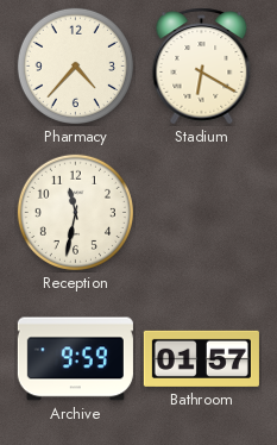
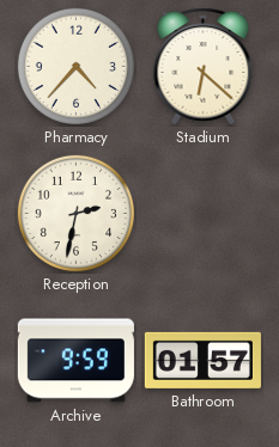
Stadium: 6:20 -> 6:22 (204, 67)
Reception: 11:32 -> 2:32 (75, 213)
